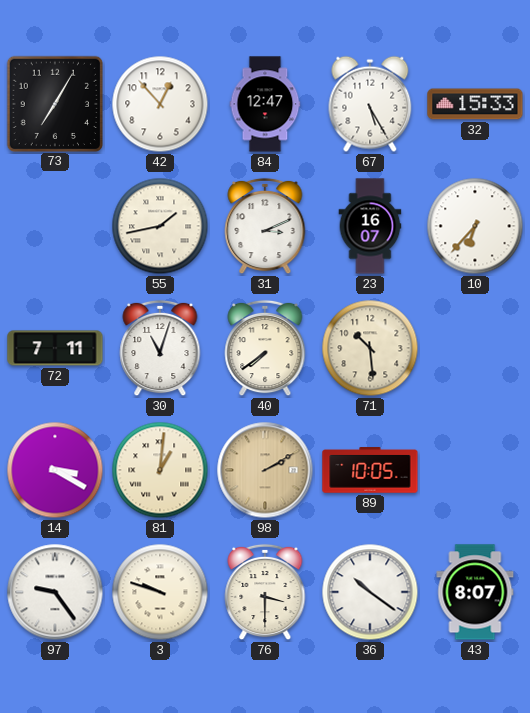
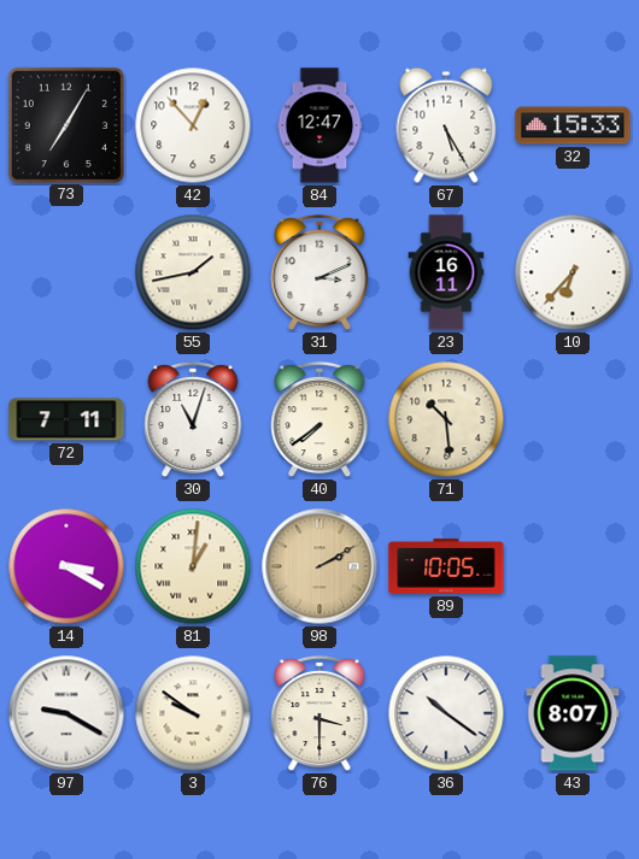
23: 16:07 -> 16:11 (446, 272)
97: 9:24 -> 9:20 (66, 713)
3: 9:48 -> 9:51 (193, 713)
